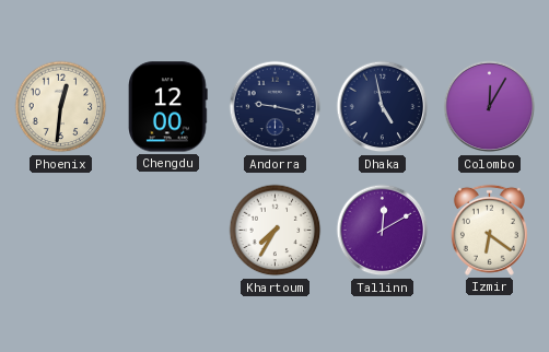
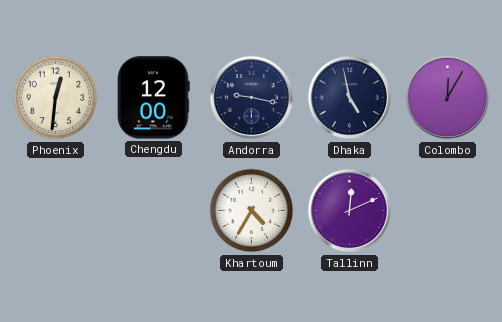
Khartoum: 7:35 -> 4:35 (252, 211)
Tallinn: 12:10 -> 12:11 (350, 211)
Izmir: 6:21 -> none (489, 230)
